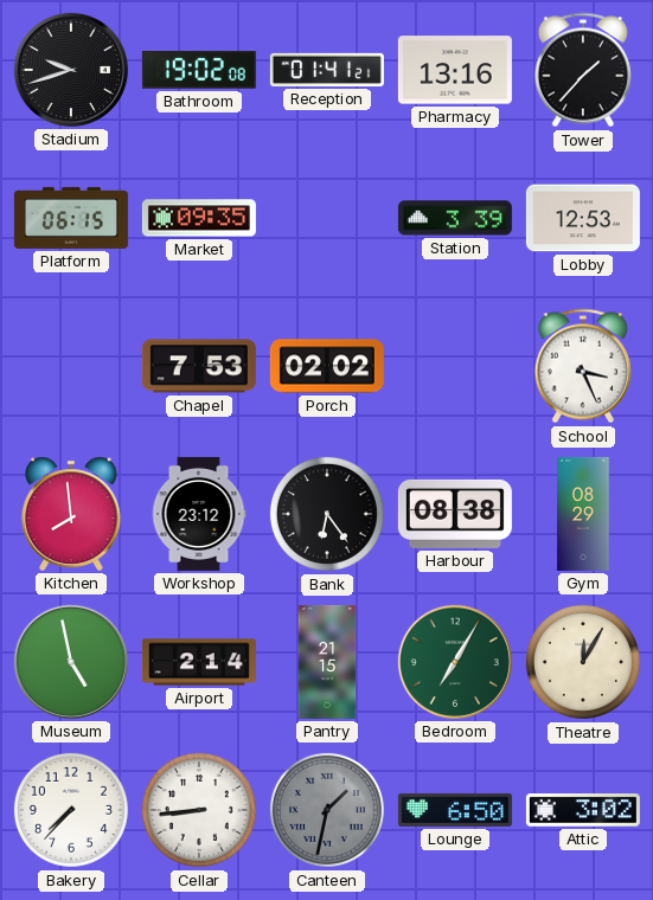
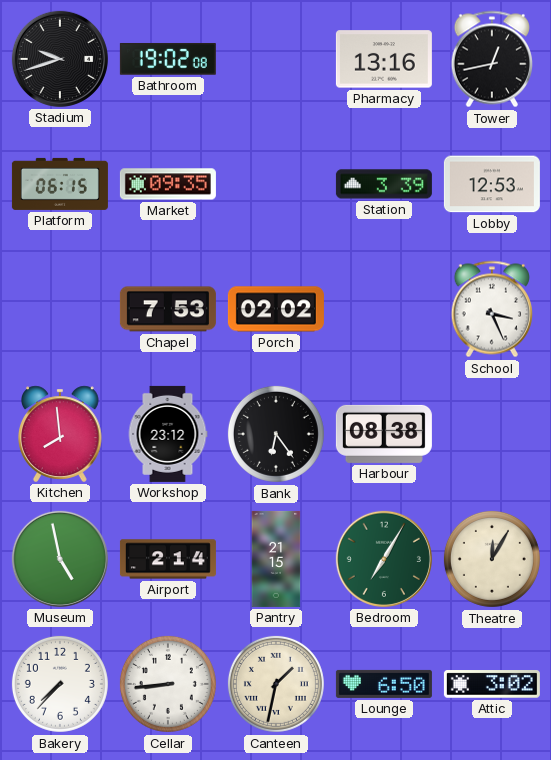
Reception: 01:41 -> none (327, 70)
Tower: 1:37 -> 12:43 (492, 59)
Gym: 08:29 -> none (583, 514)
Canteen dial: grey -> cream (276, 684)
